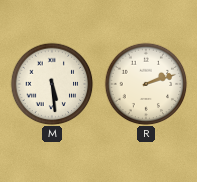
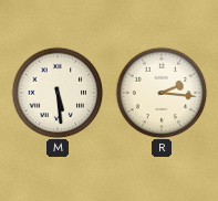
R: 2:12 -> 2:16 (162, 93)
